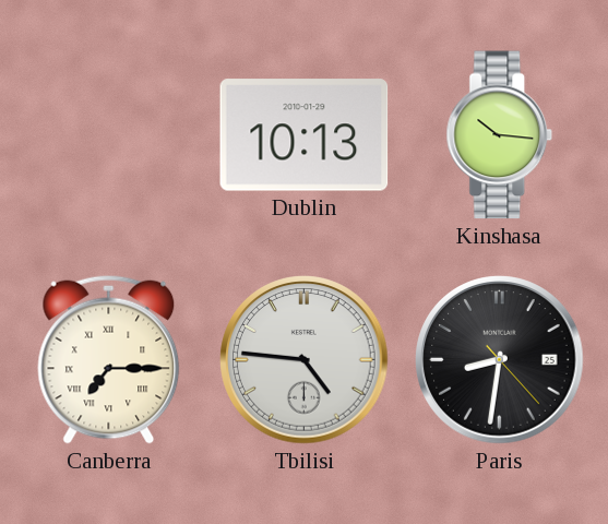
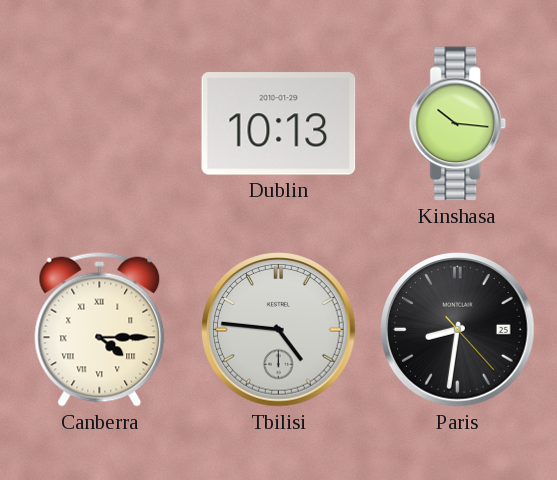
Canberra: 7:15 -> 4:15 (100, 329)
